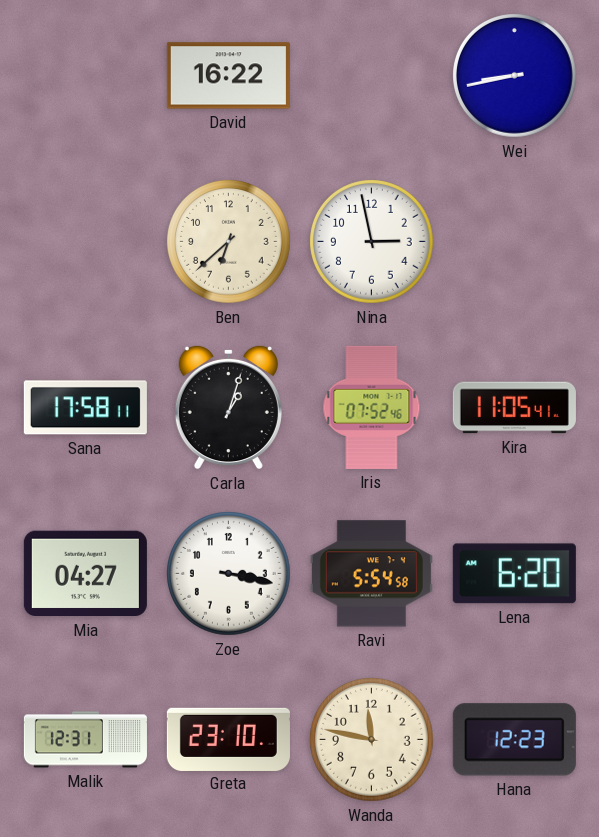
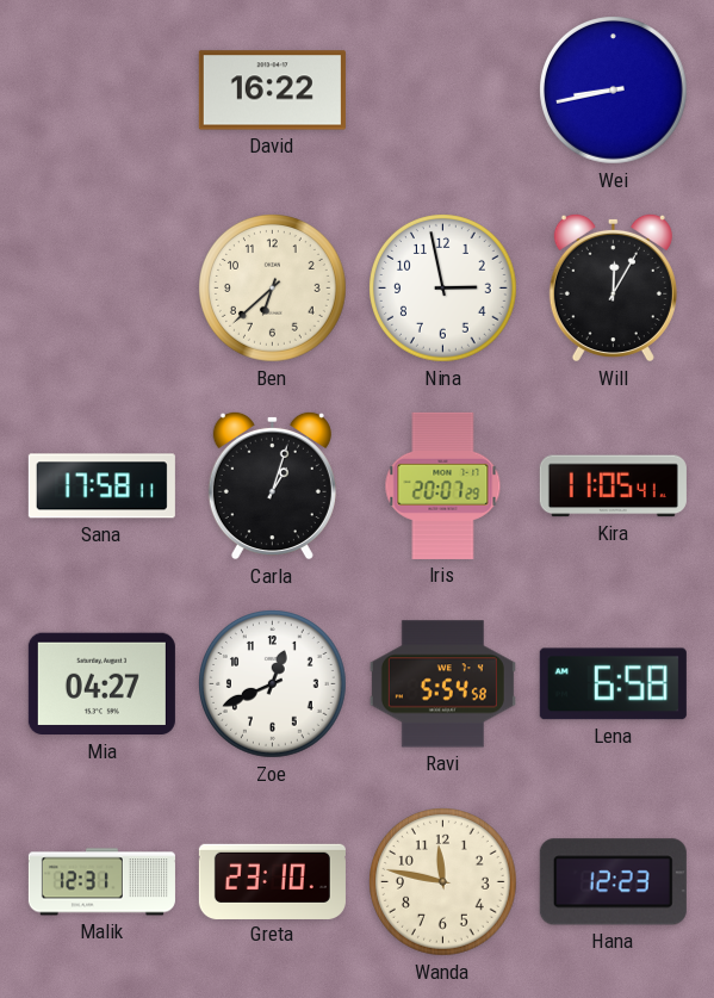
Will: none -> 12:05 (613, 287)
Iris: 07:52 -> 20:07 (443, 485)
Zoe: 3:17 -> 12:41 (273, 684)
Lena: 6:20 -> 6:58 (613, 684)
